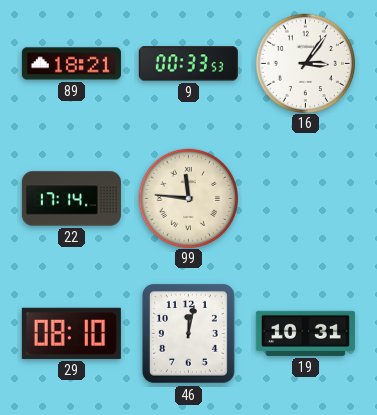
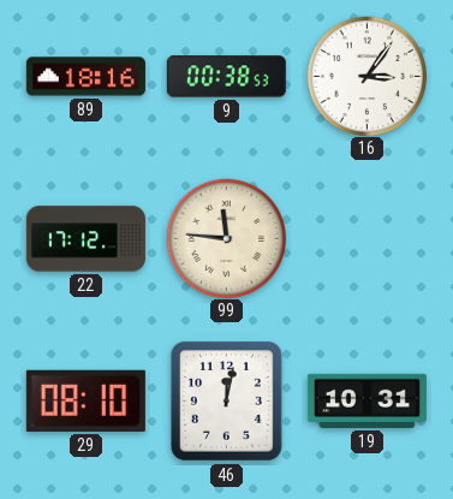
89: 18:21 -> 18:16 (85, 77)
9: 00:33 -> 00:38 (226, 77)
22: 17:14 -> 17:12 (85, 239)
